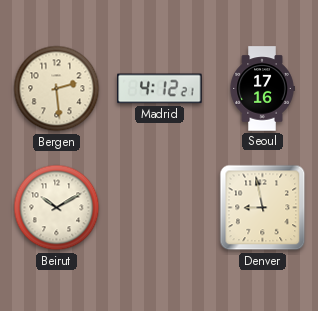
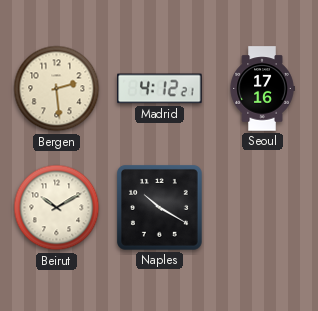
Naples: none -> 10:20 (159, 207)
Denver: 8:58 -> none (263, 208)
